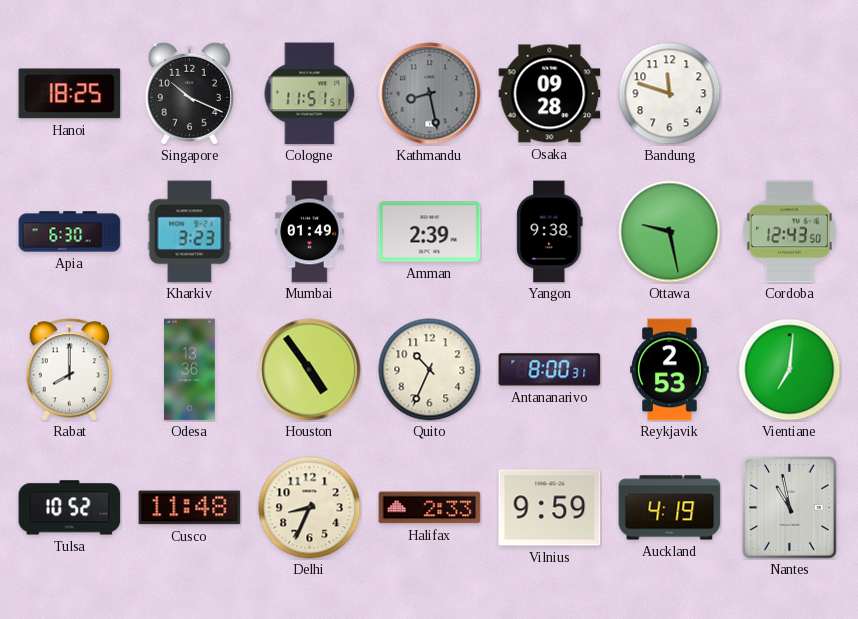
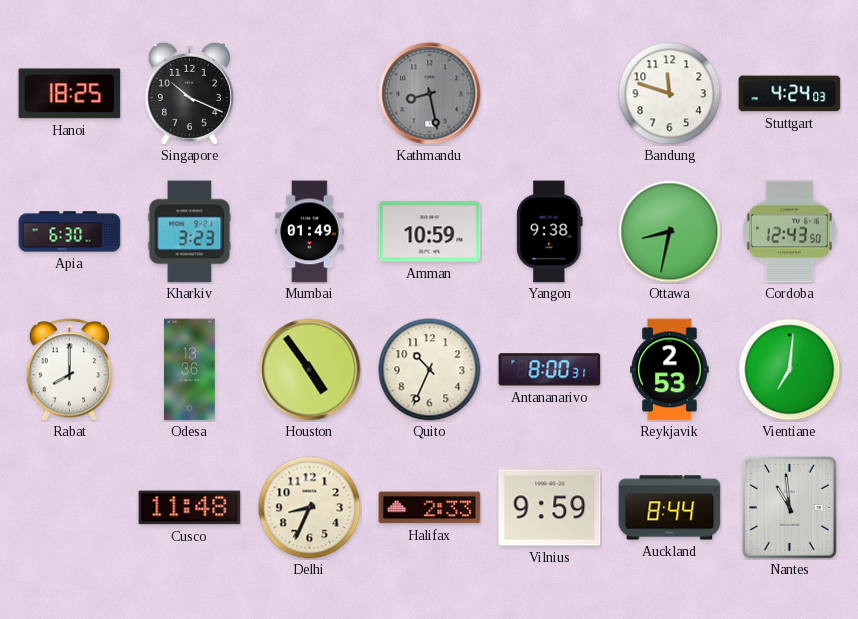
Cologne: 11:51 -> none (310, 94)
Osaka: 09:28 -> none (550, 94)
Stuttgart: none -> 4:24 (790, 94)
Amman: 2:39 -> 10:59 (430, 232)
Ottawa: 9:28 -> 8:32 (670, 232)
Tulsa: 10:52 -> none (70, 508)
Auckland: 4:19 -> 8:44 (670, 508)
Nantes: 10:58 -> 10:59 (789, 507)
